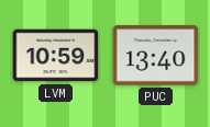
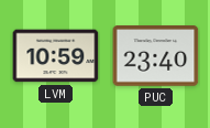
PUC: 13:40 -> 23:40 (156, 56)
